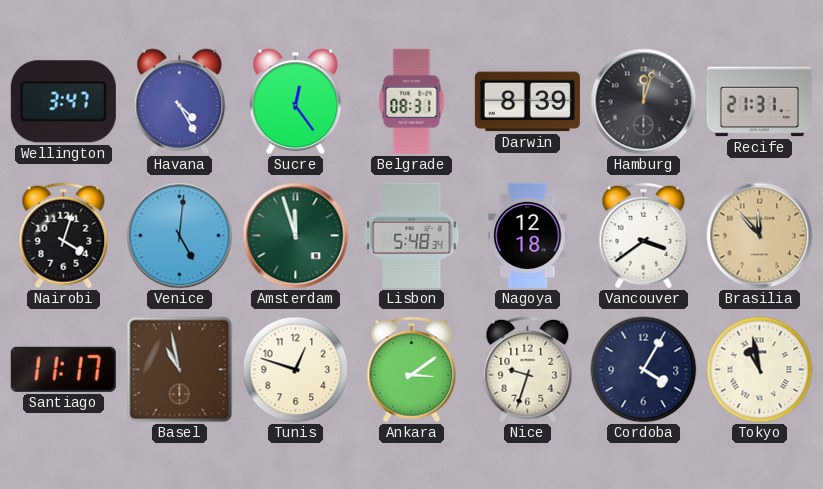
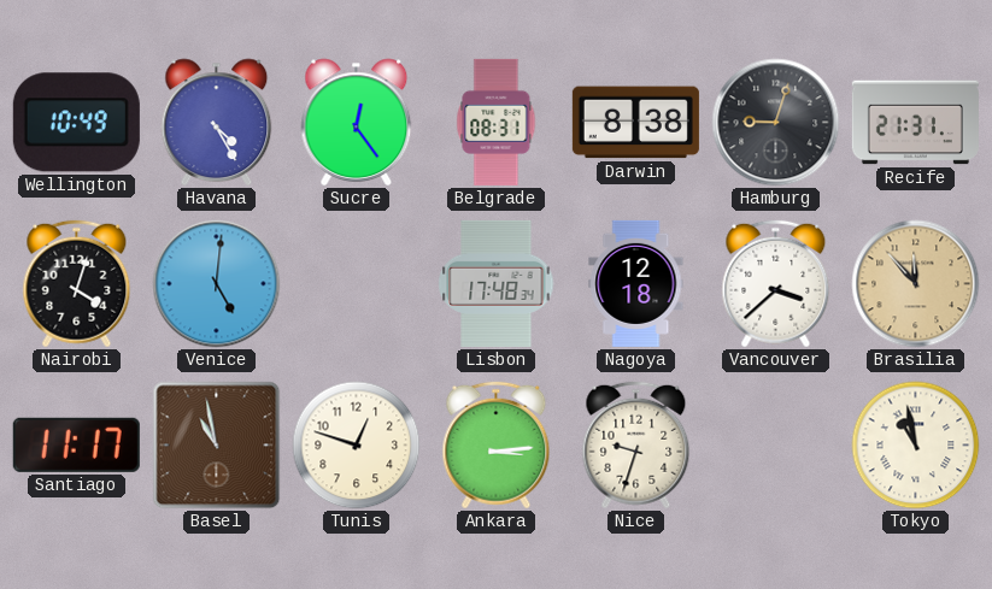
Wellington: 3:47 -> 10:49 (76, 123)
Darwin: 8:39 -> 8:38 (635, 123)
Hamburg: 12:03 -> 9:03 (776, 123)
Amsterdam: 11:57 -> none (296, 236)
Lisbon: 5:48 -> 17:48 (497, 283)
Vancouver: 3:39 -> 3:38 (776, 284)
Ankara: 3:09 -> 3:14 (497, 446)
Cordoba: 4:05 -> none (644, 370)
